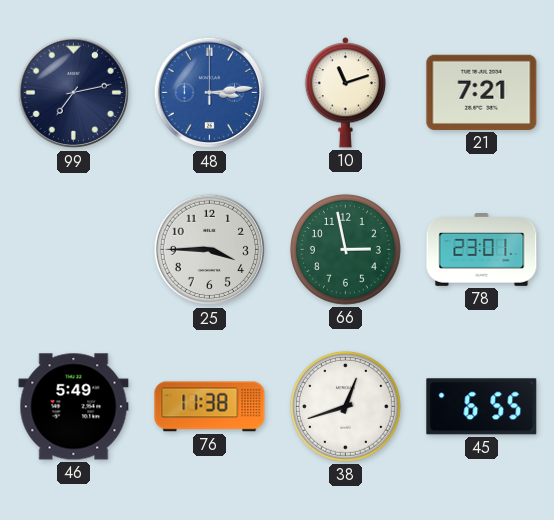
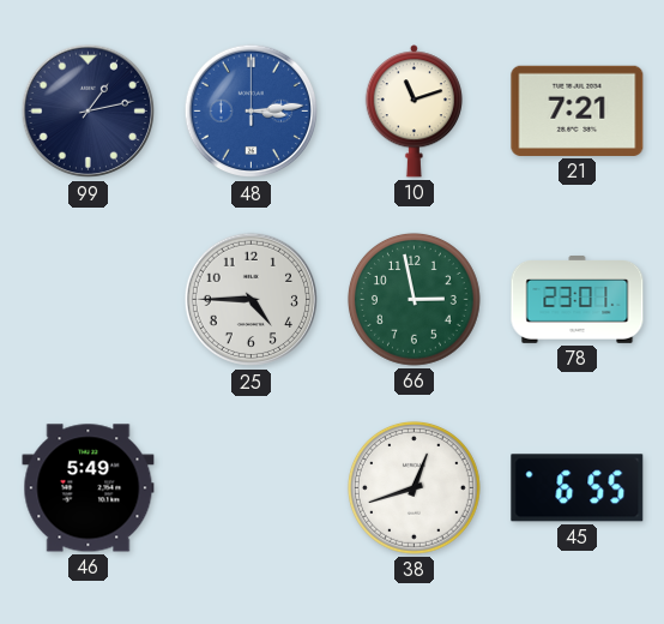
99: 7:13 -> 1:13 (89, 112)
25: 3:45 -> 4:45 (252, 300)
76: 11:38 -> none (210, 407)
